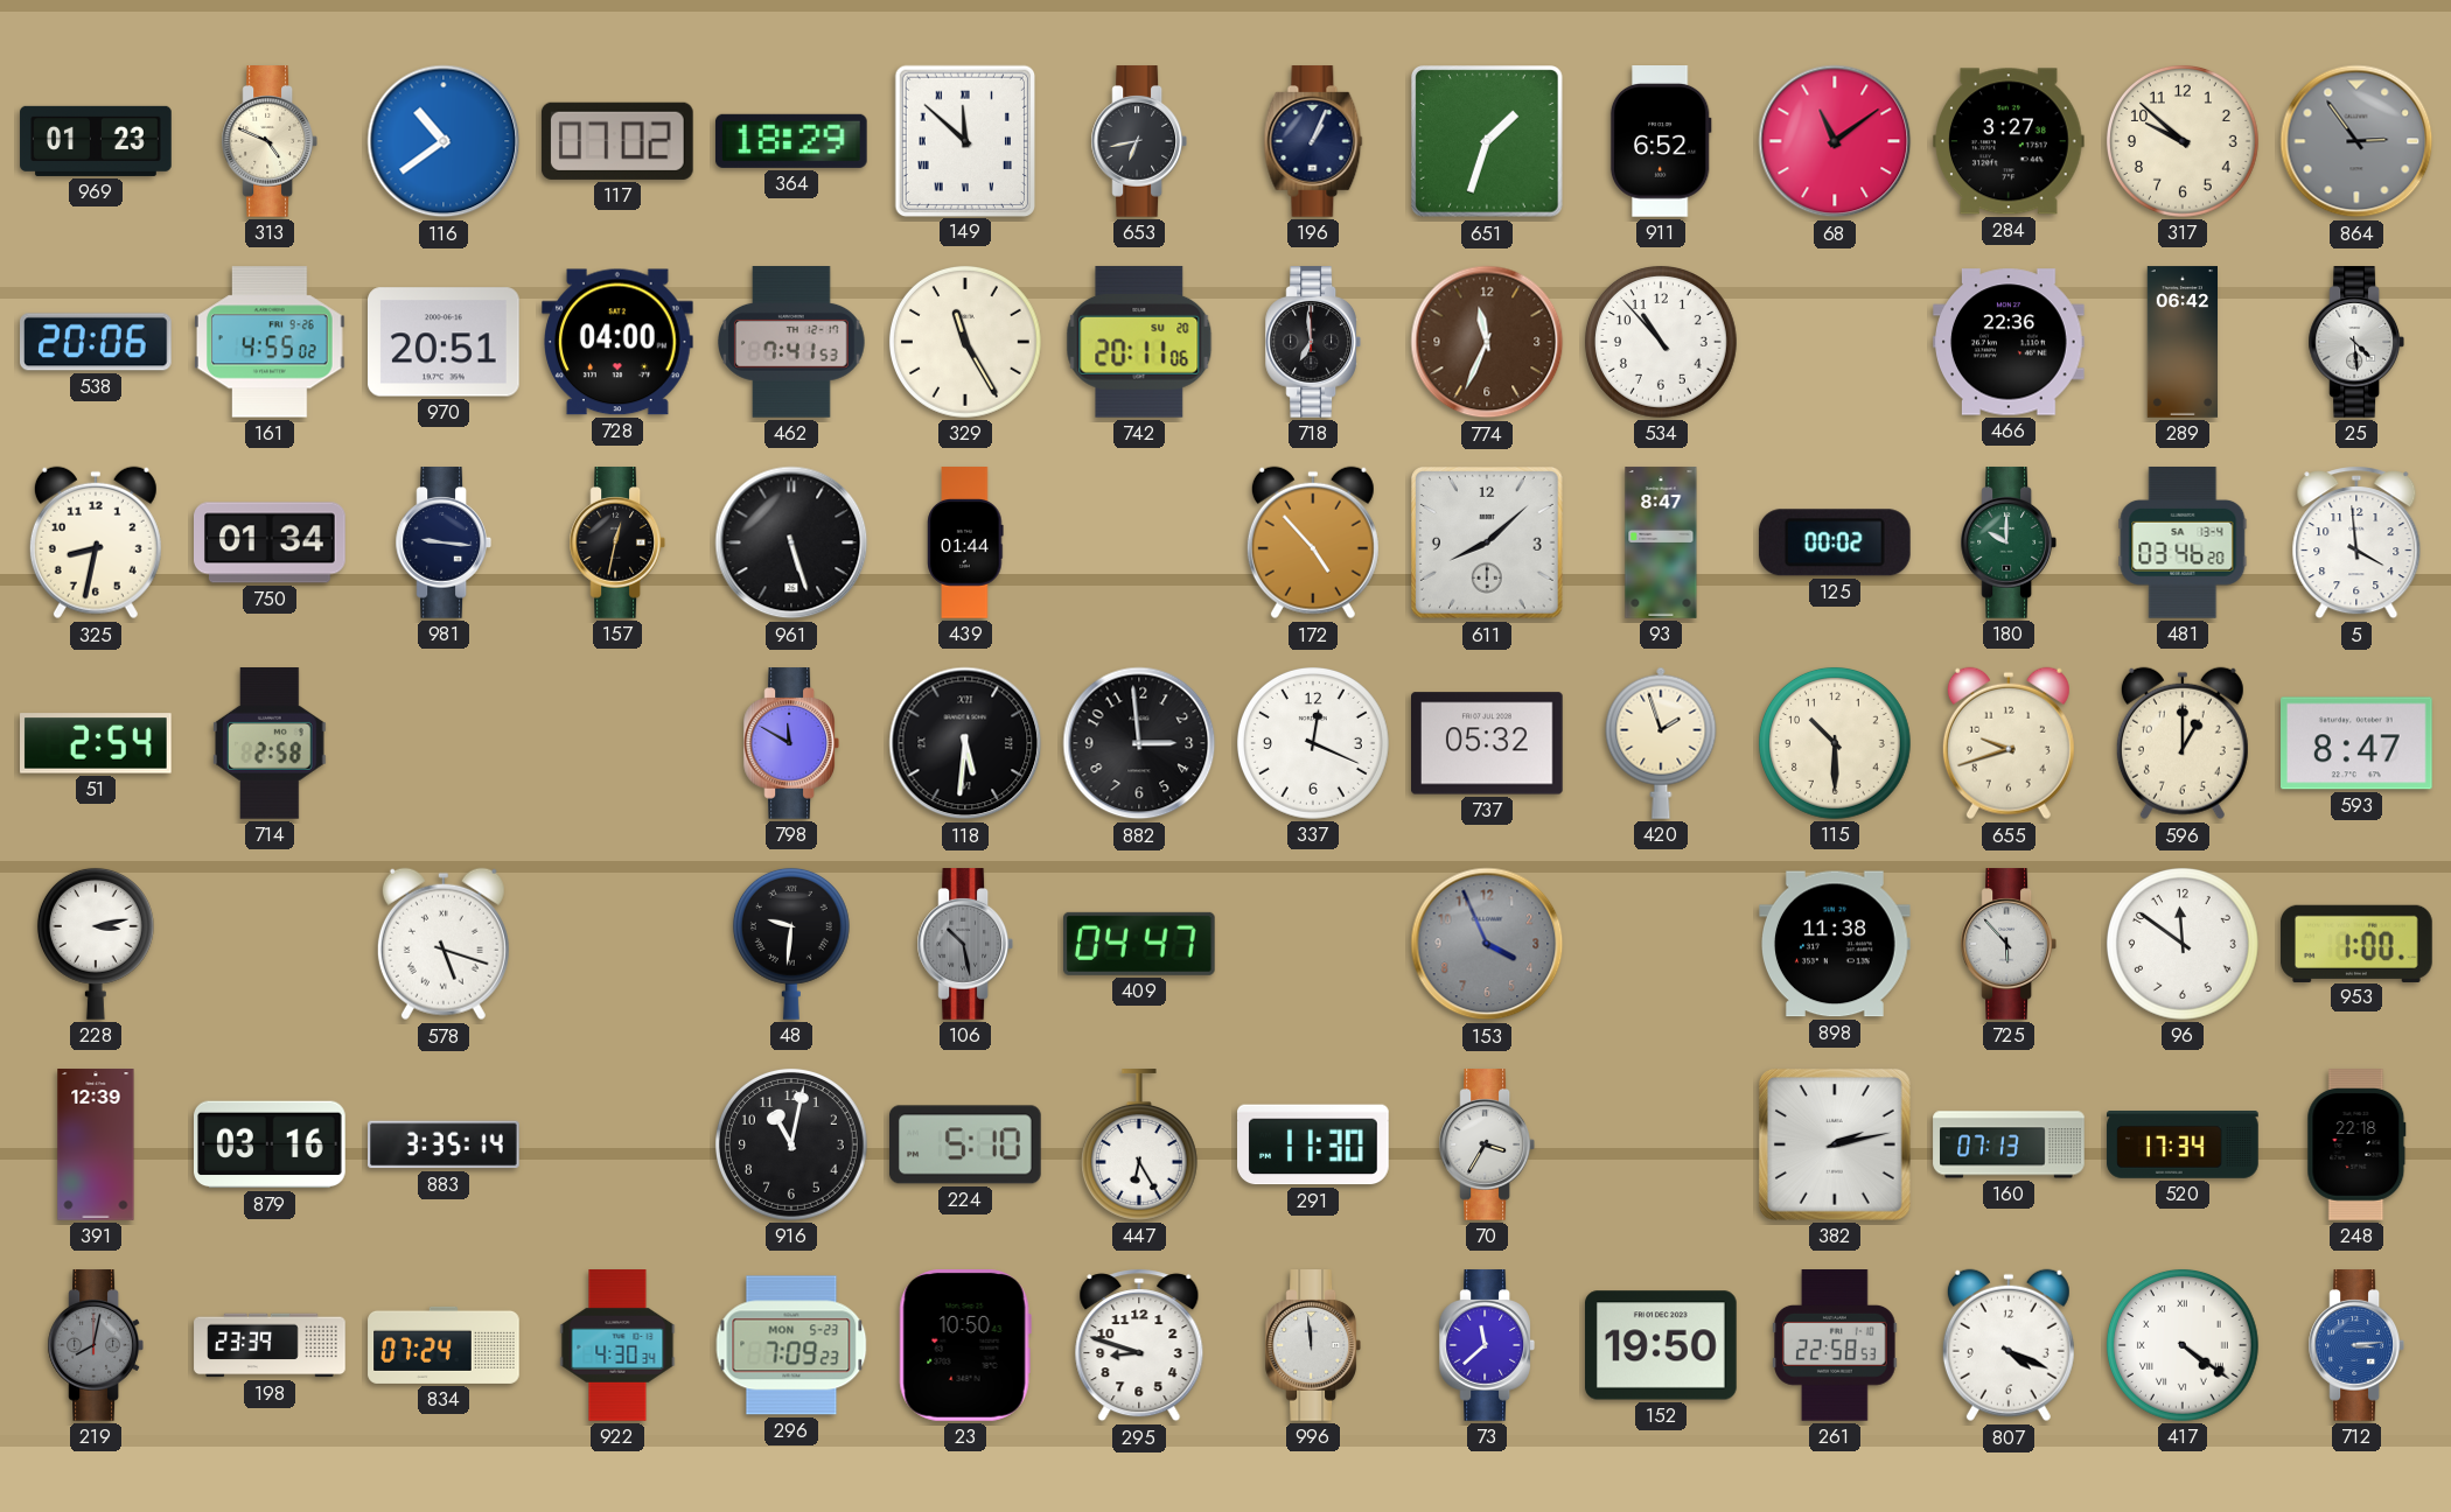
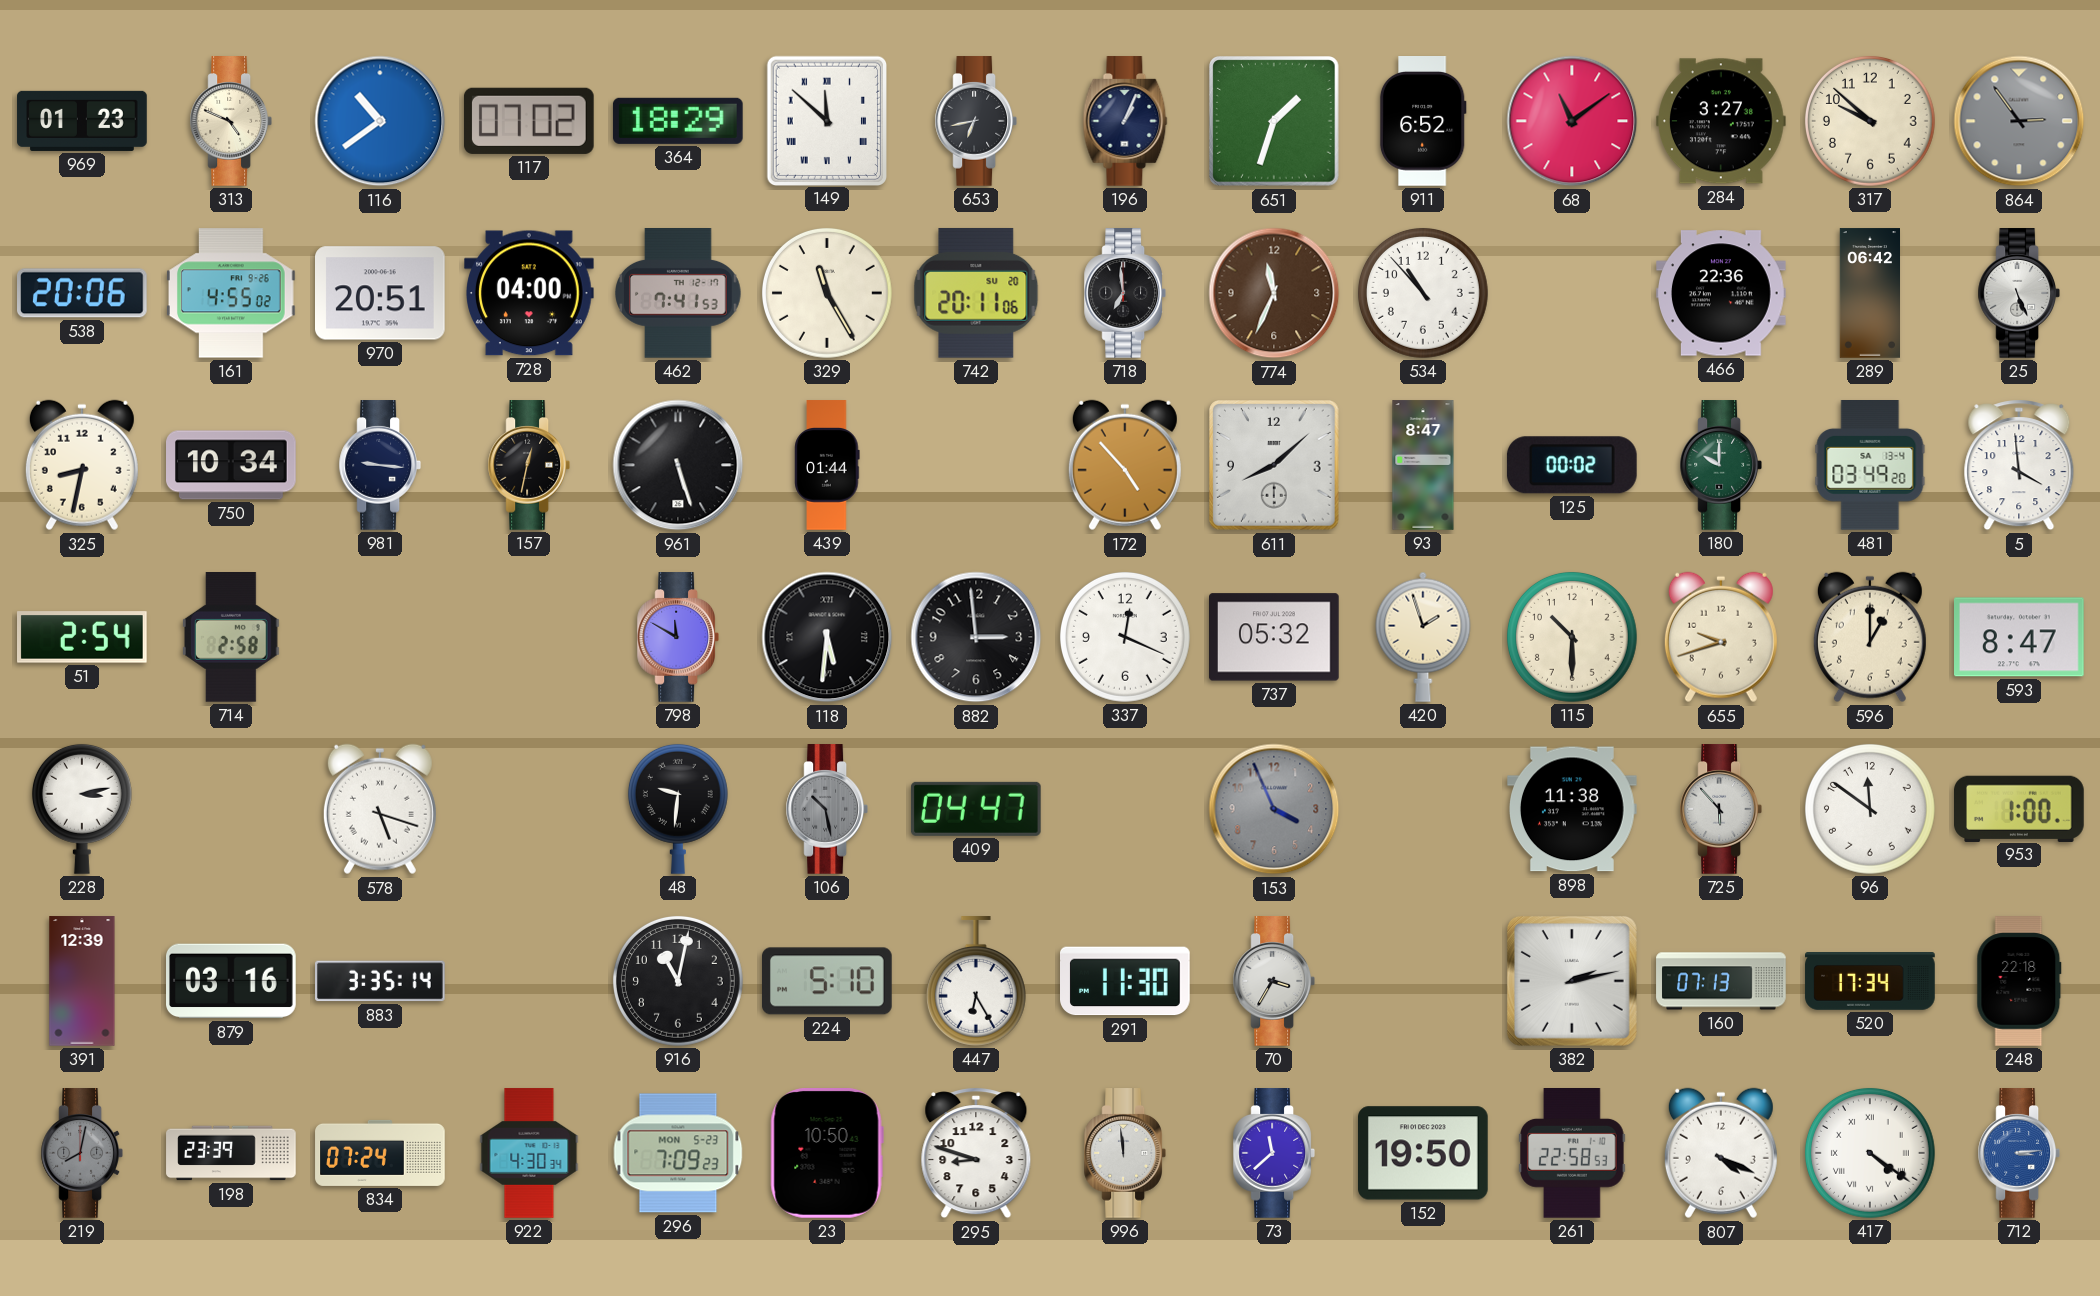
25: 4:29 -> 5:26 (2018, 293)
750: 01:34 -> 10:34 (231, 465)
481: 03:46 -> 03:49 (1870, 466)
